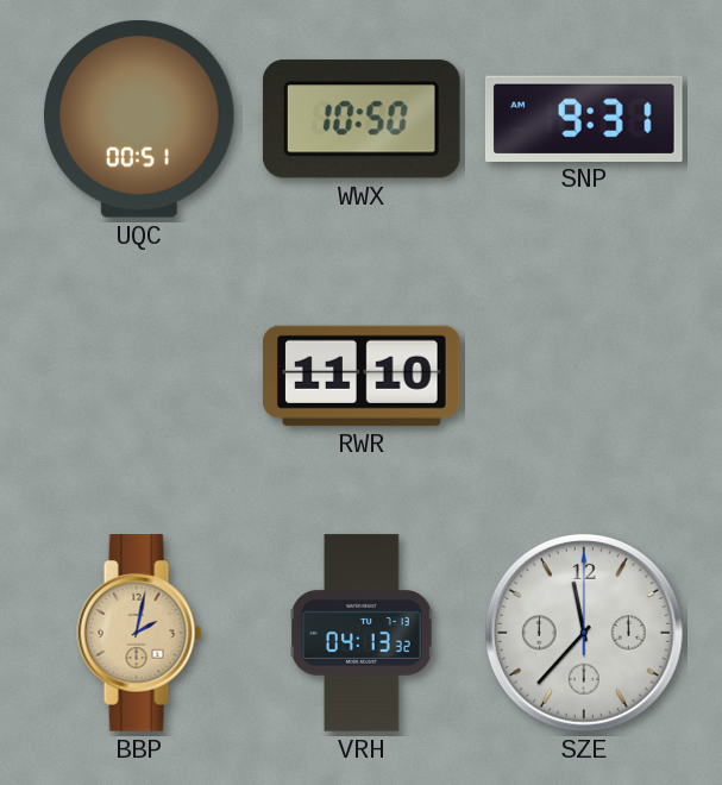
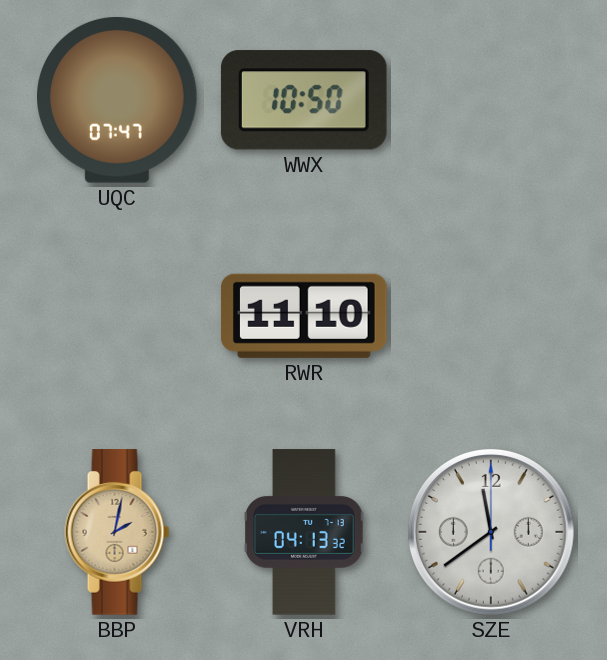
UQC: 00:51 -> 07:47 (118, 100)
SNP: 9:31 -> none (584, 118)
SZE: 11:37 -> 11:39 (491, 532)
